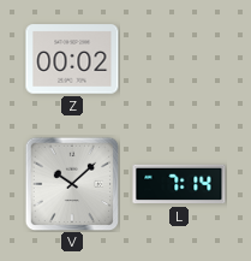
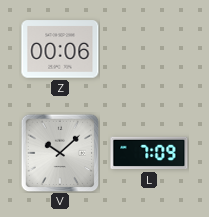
Z: 00:02 -> 00:06 (60, 49)
L: 7:14 -> 7:09 (149, 153)
